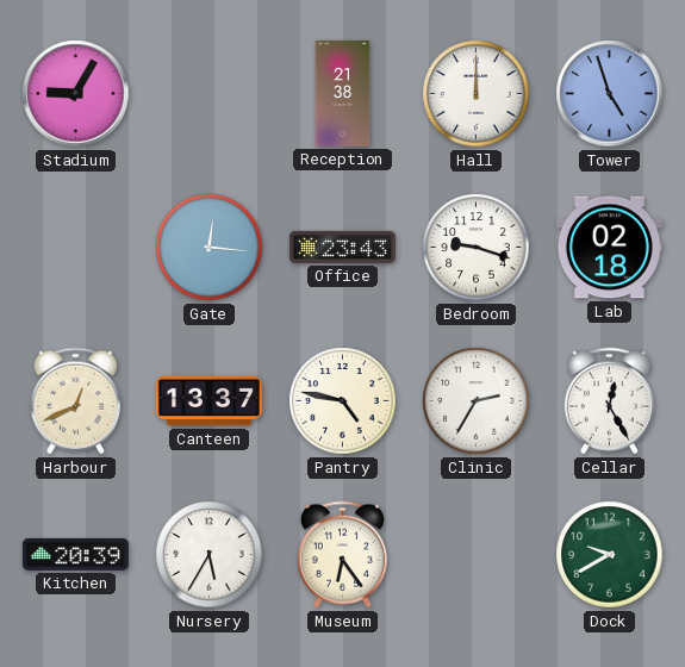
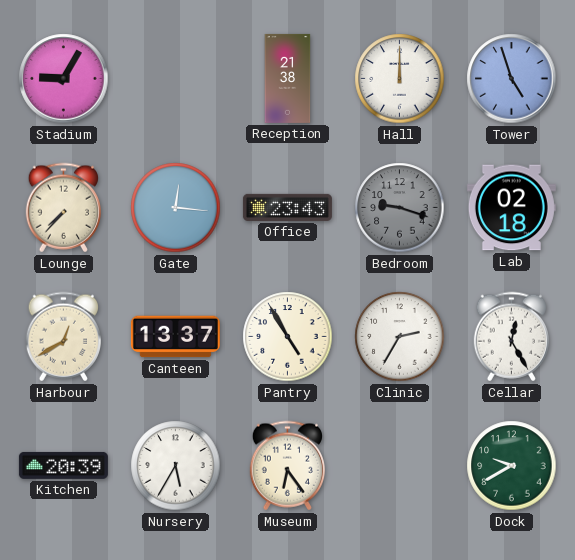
Lounge: none -> 7:37 (63, 208)
Bedroom dial: white -> grey (400, 208)
Harbour: 12:41 -> 12:40 (63, 337)
Pantry: 4:47 -> 4:55 (288, 337)
